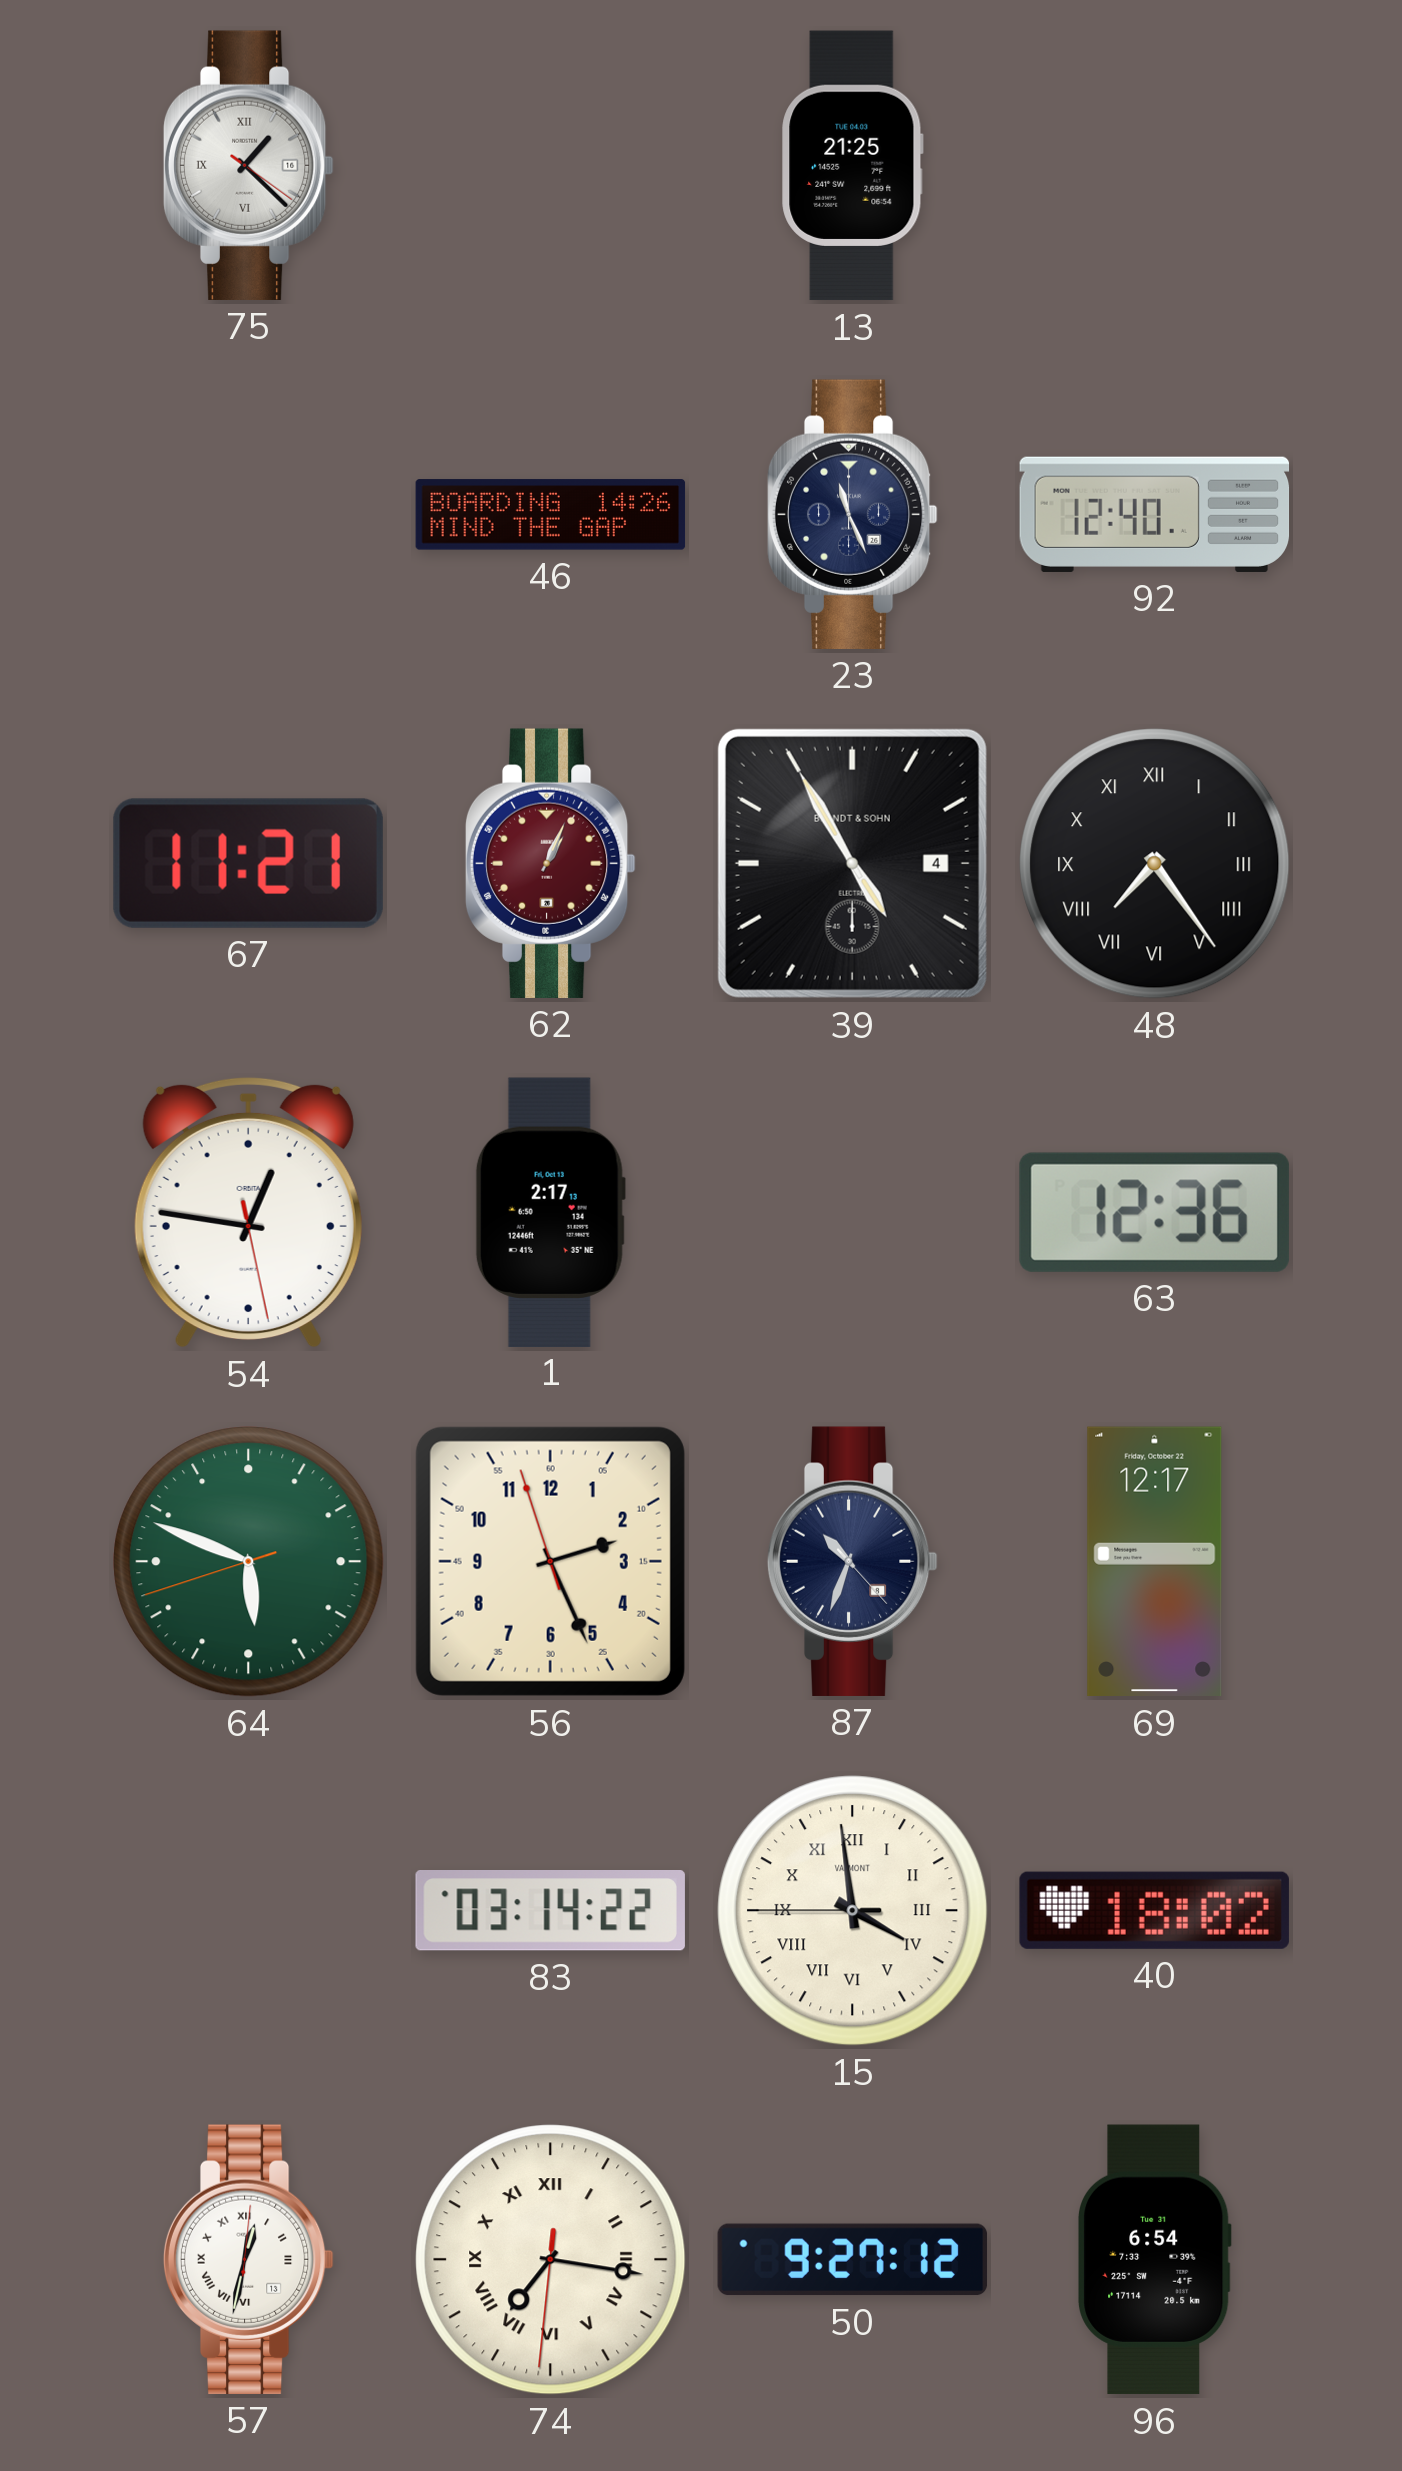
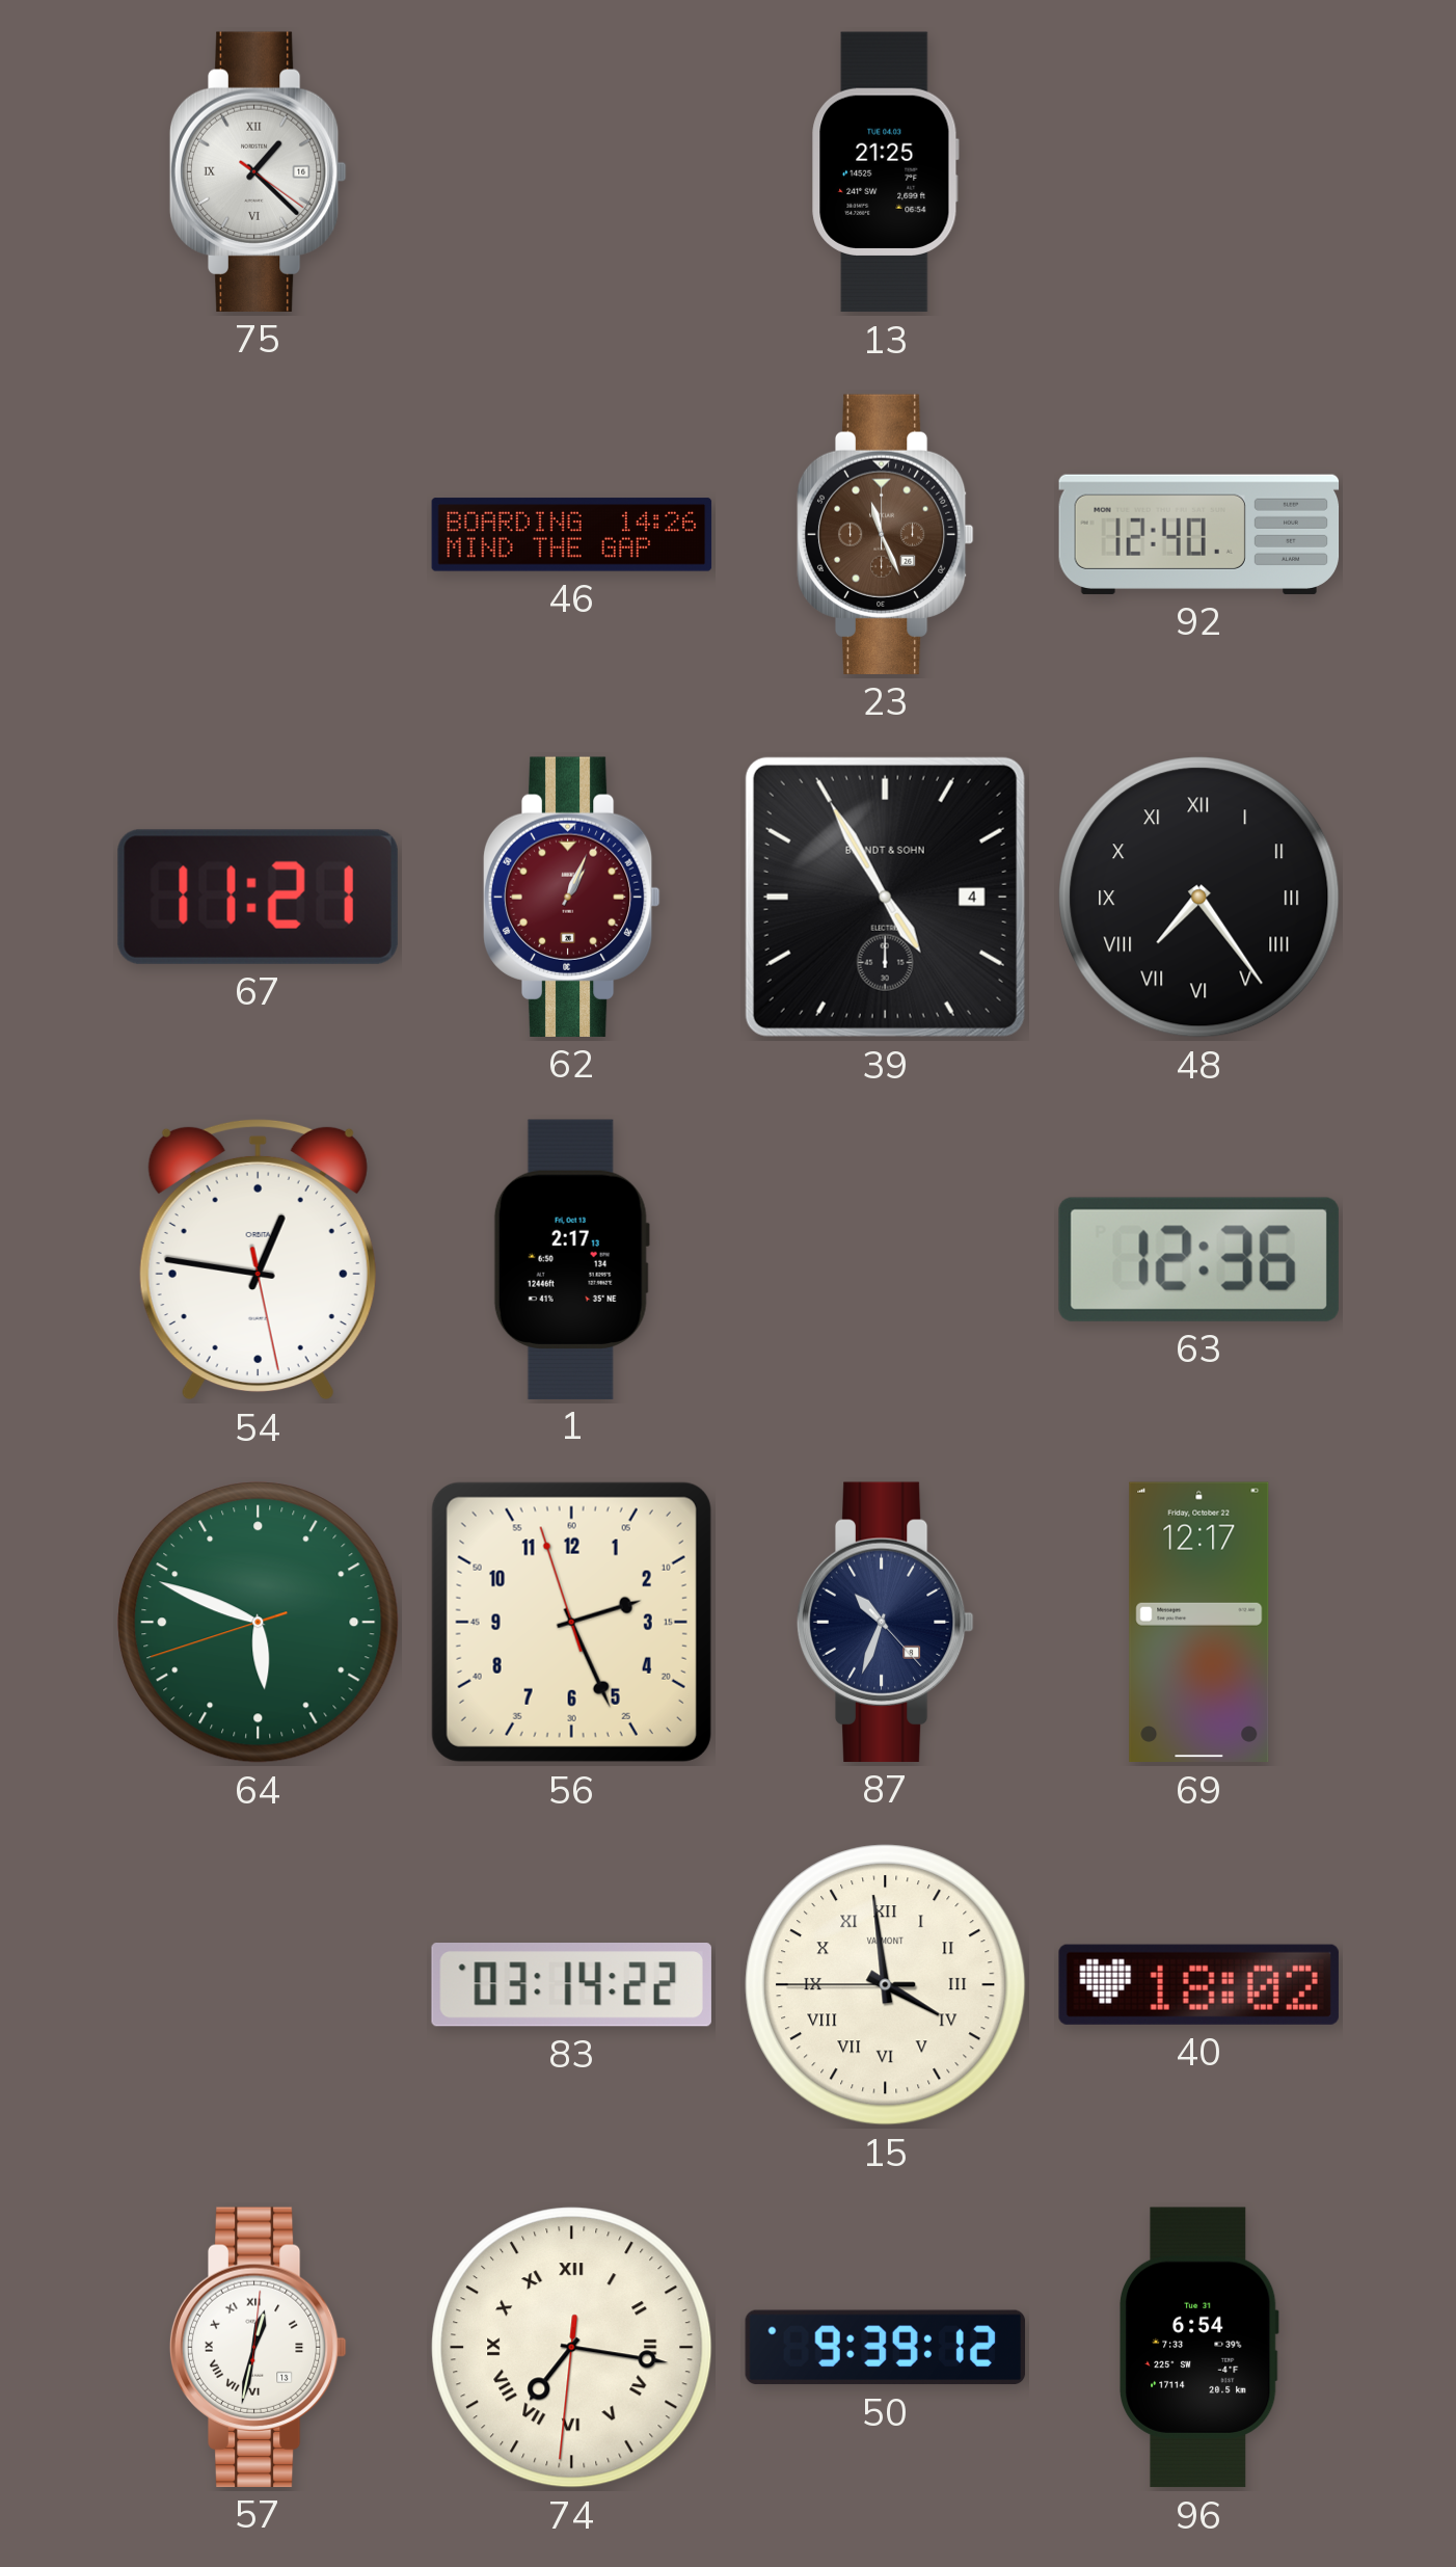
23 dial: navy -> brown (885, 534)
50: 9:27 -> 9:39 (886, 2348)
